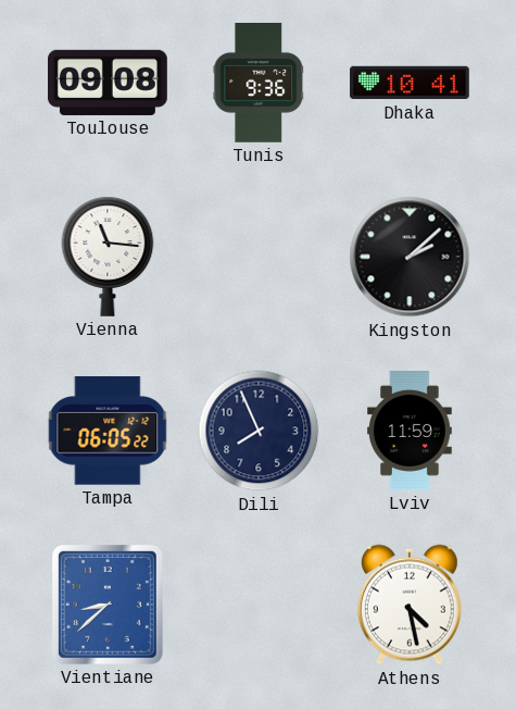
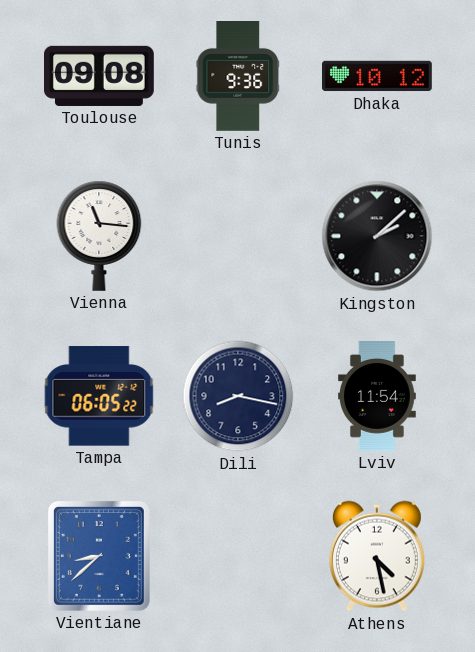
Dhaka: 10:41 -> 10:12 (378, 76)
Dili: 7:56 -> 8:17 (238, 396)
Lviv: 11:59 -> 11:54 (378, 397)
